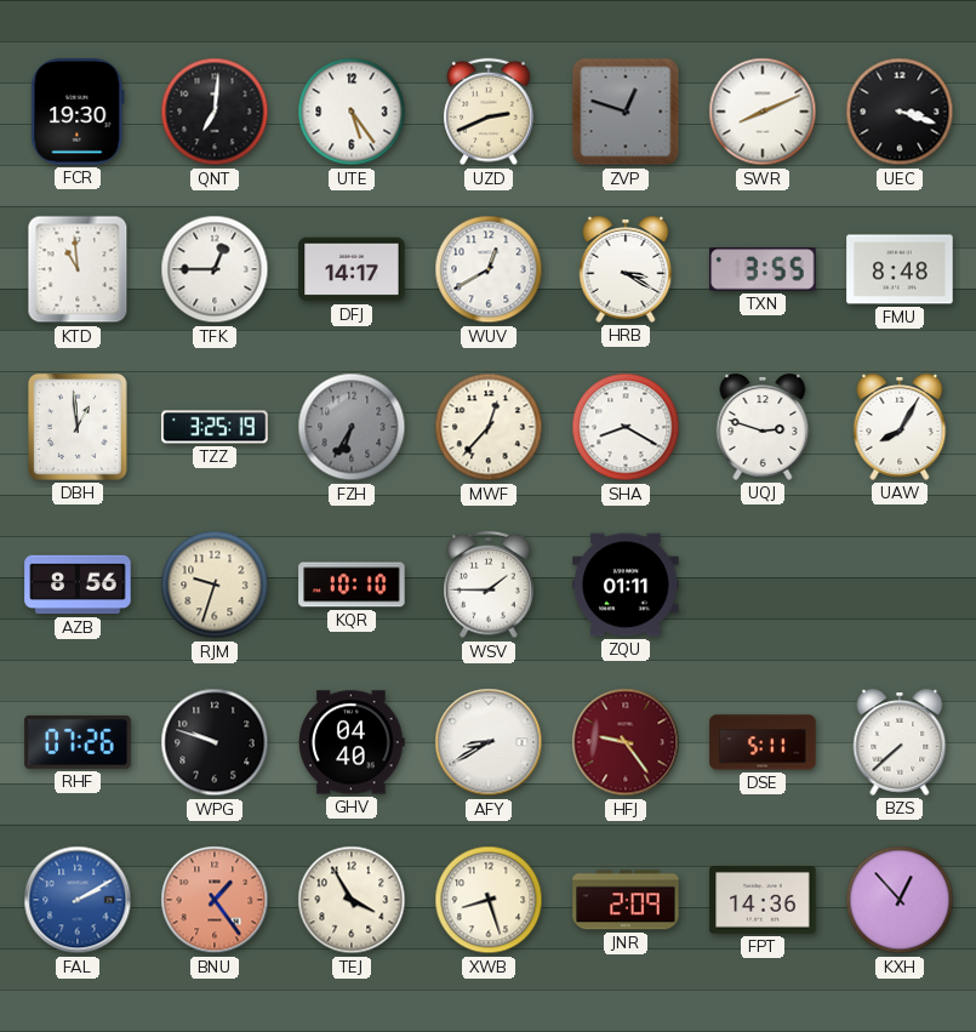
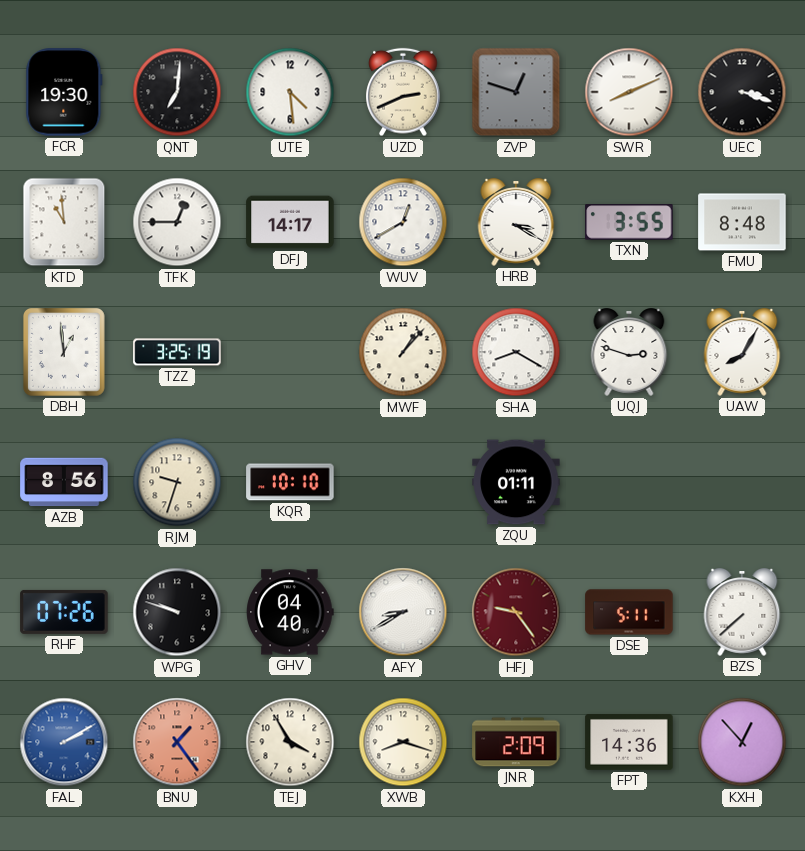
UTE: 5:24 -> 4:29 (290, 92)
FZH: 6:35 -> none (352, 427)
MWF: 12:37 -> 1:07 (403, 352)
WSV: 1:45 -> none (489, 585)
XWB: 8:27 -> 8:18 (403, 742)
